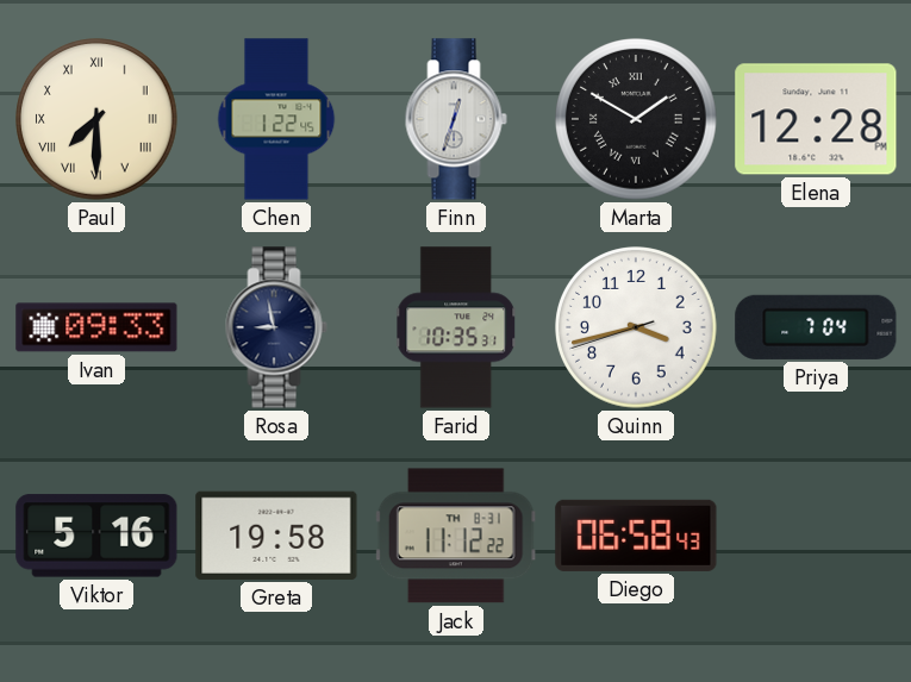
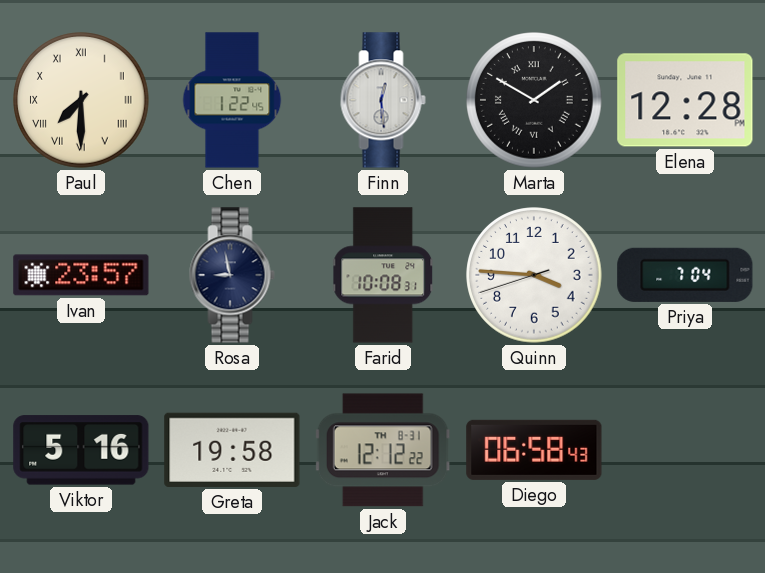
Finn: 12:33 -> 12:29 (383, 100)
Ivan: 09:33 -> 23:57 (81, 275)
Farid: 10:35 -> 10:08 (384, 275)
Quinn: 3:42 -> 3:45 (534, 275)
Jack: 11:12 -> 12:12 (383, 450)
